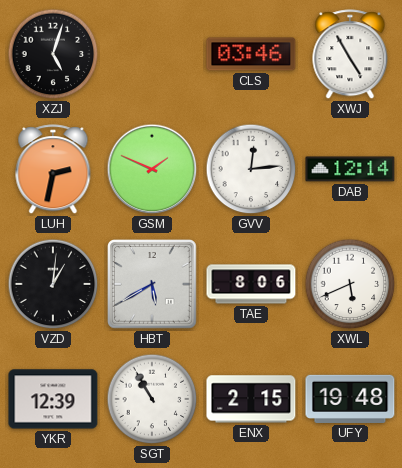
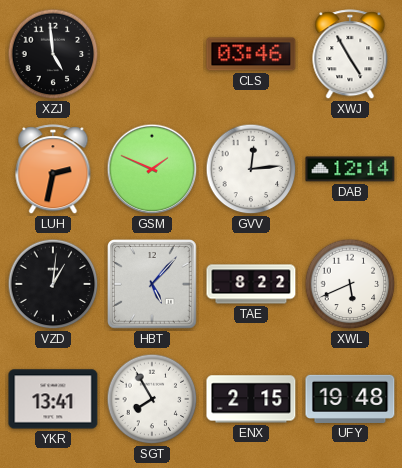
XZJ: 5:03 -> 4:59 (53, 54)
HBT: 5:40 -> 5:07 (153, 285)
TAE: 8:06 -> 8:22 (251, 284)
YKR: 12:39 -> 13:41 (53, 399)
SGT: 10:55 -> 7:55 (152, 399)
